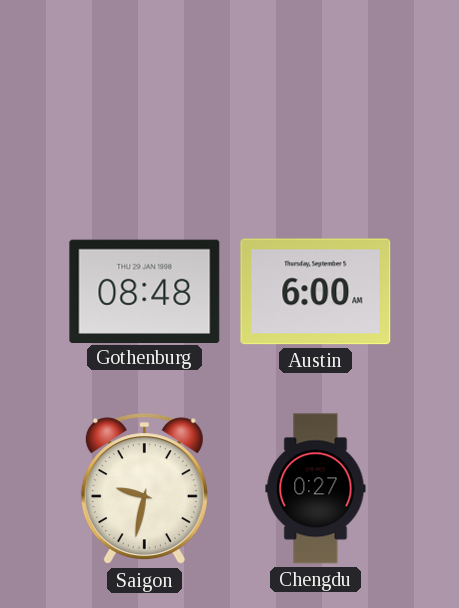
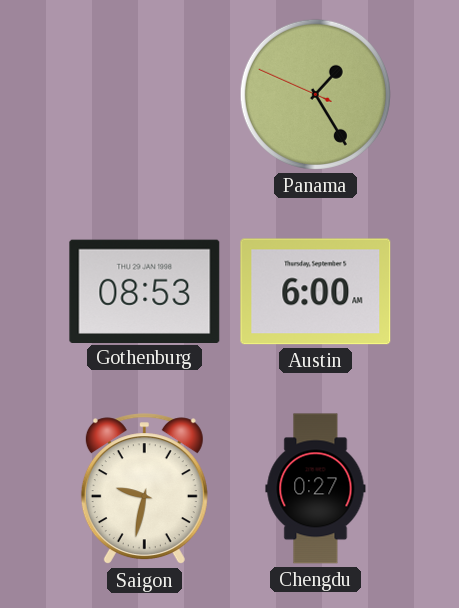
Panama: none -> 1:24 (315, 94)
Gothenburg: 08:48 -> 08:53 (145, 291)
